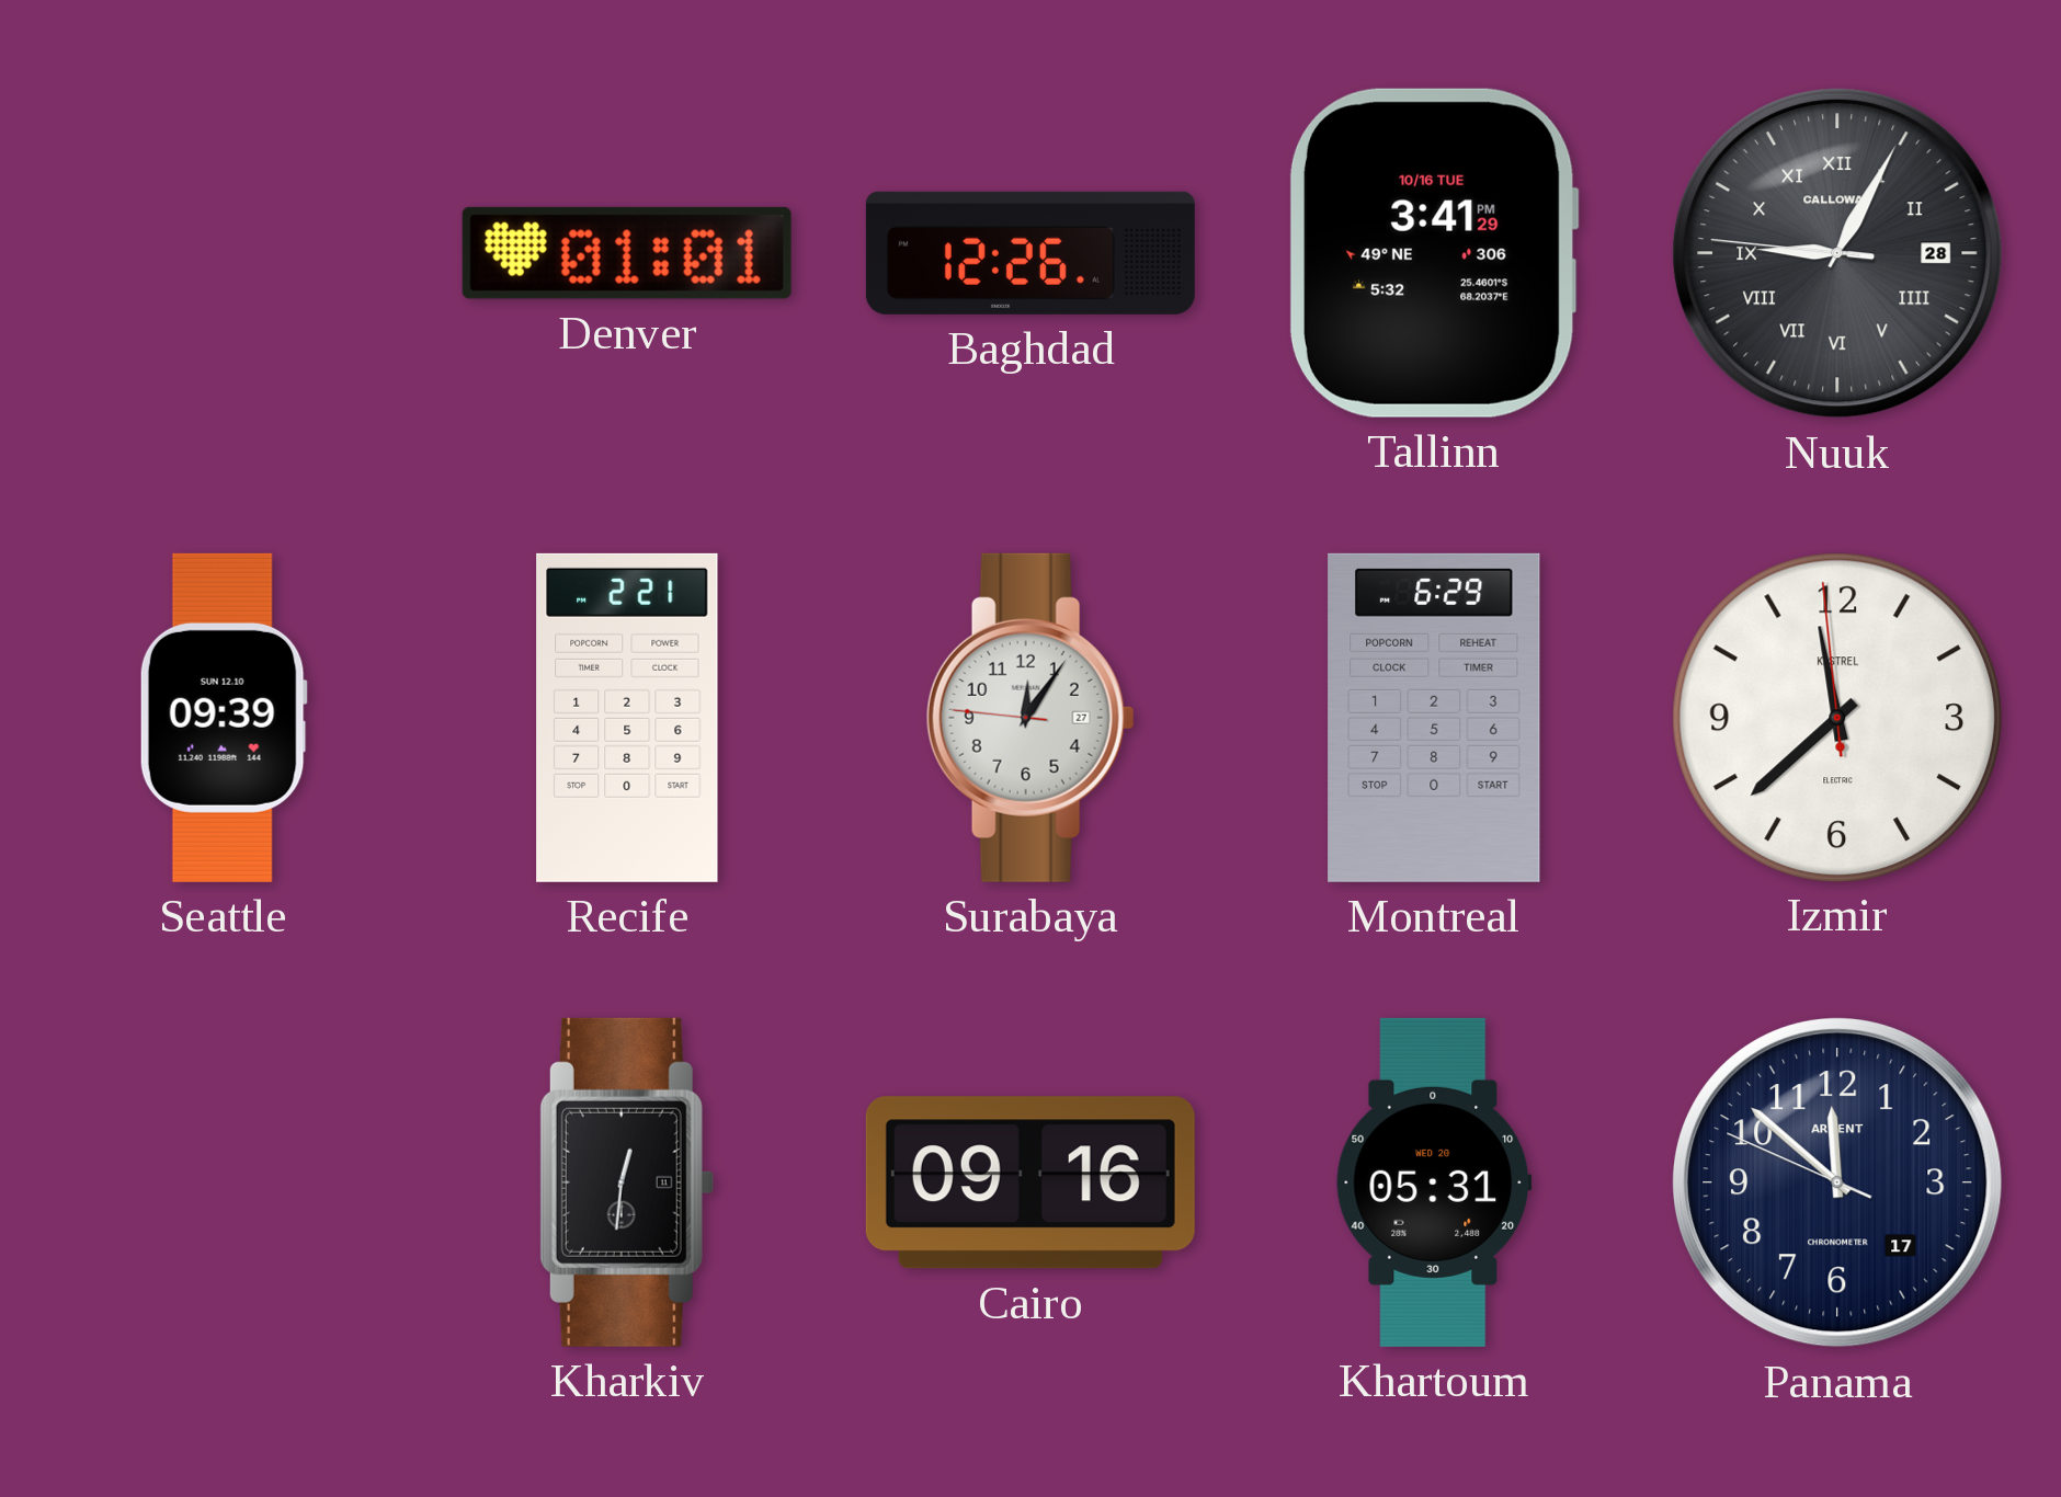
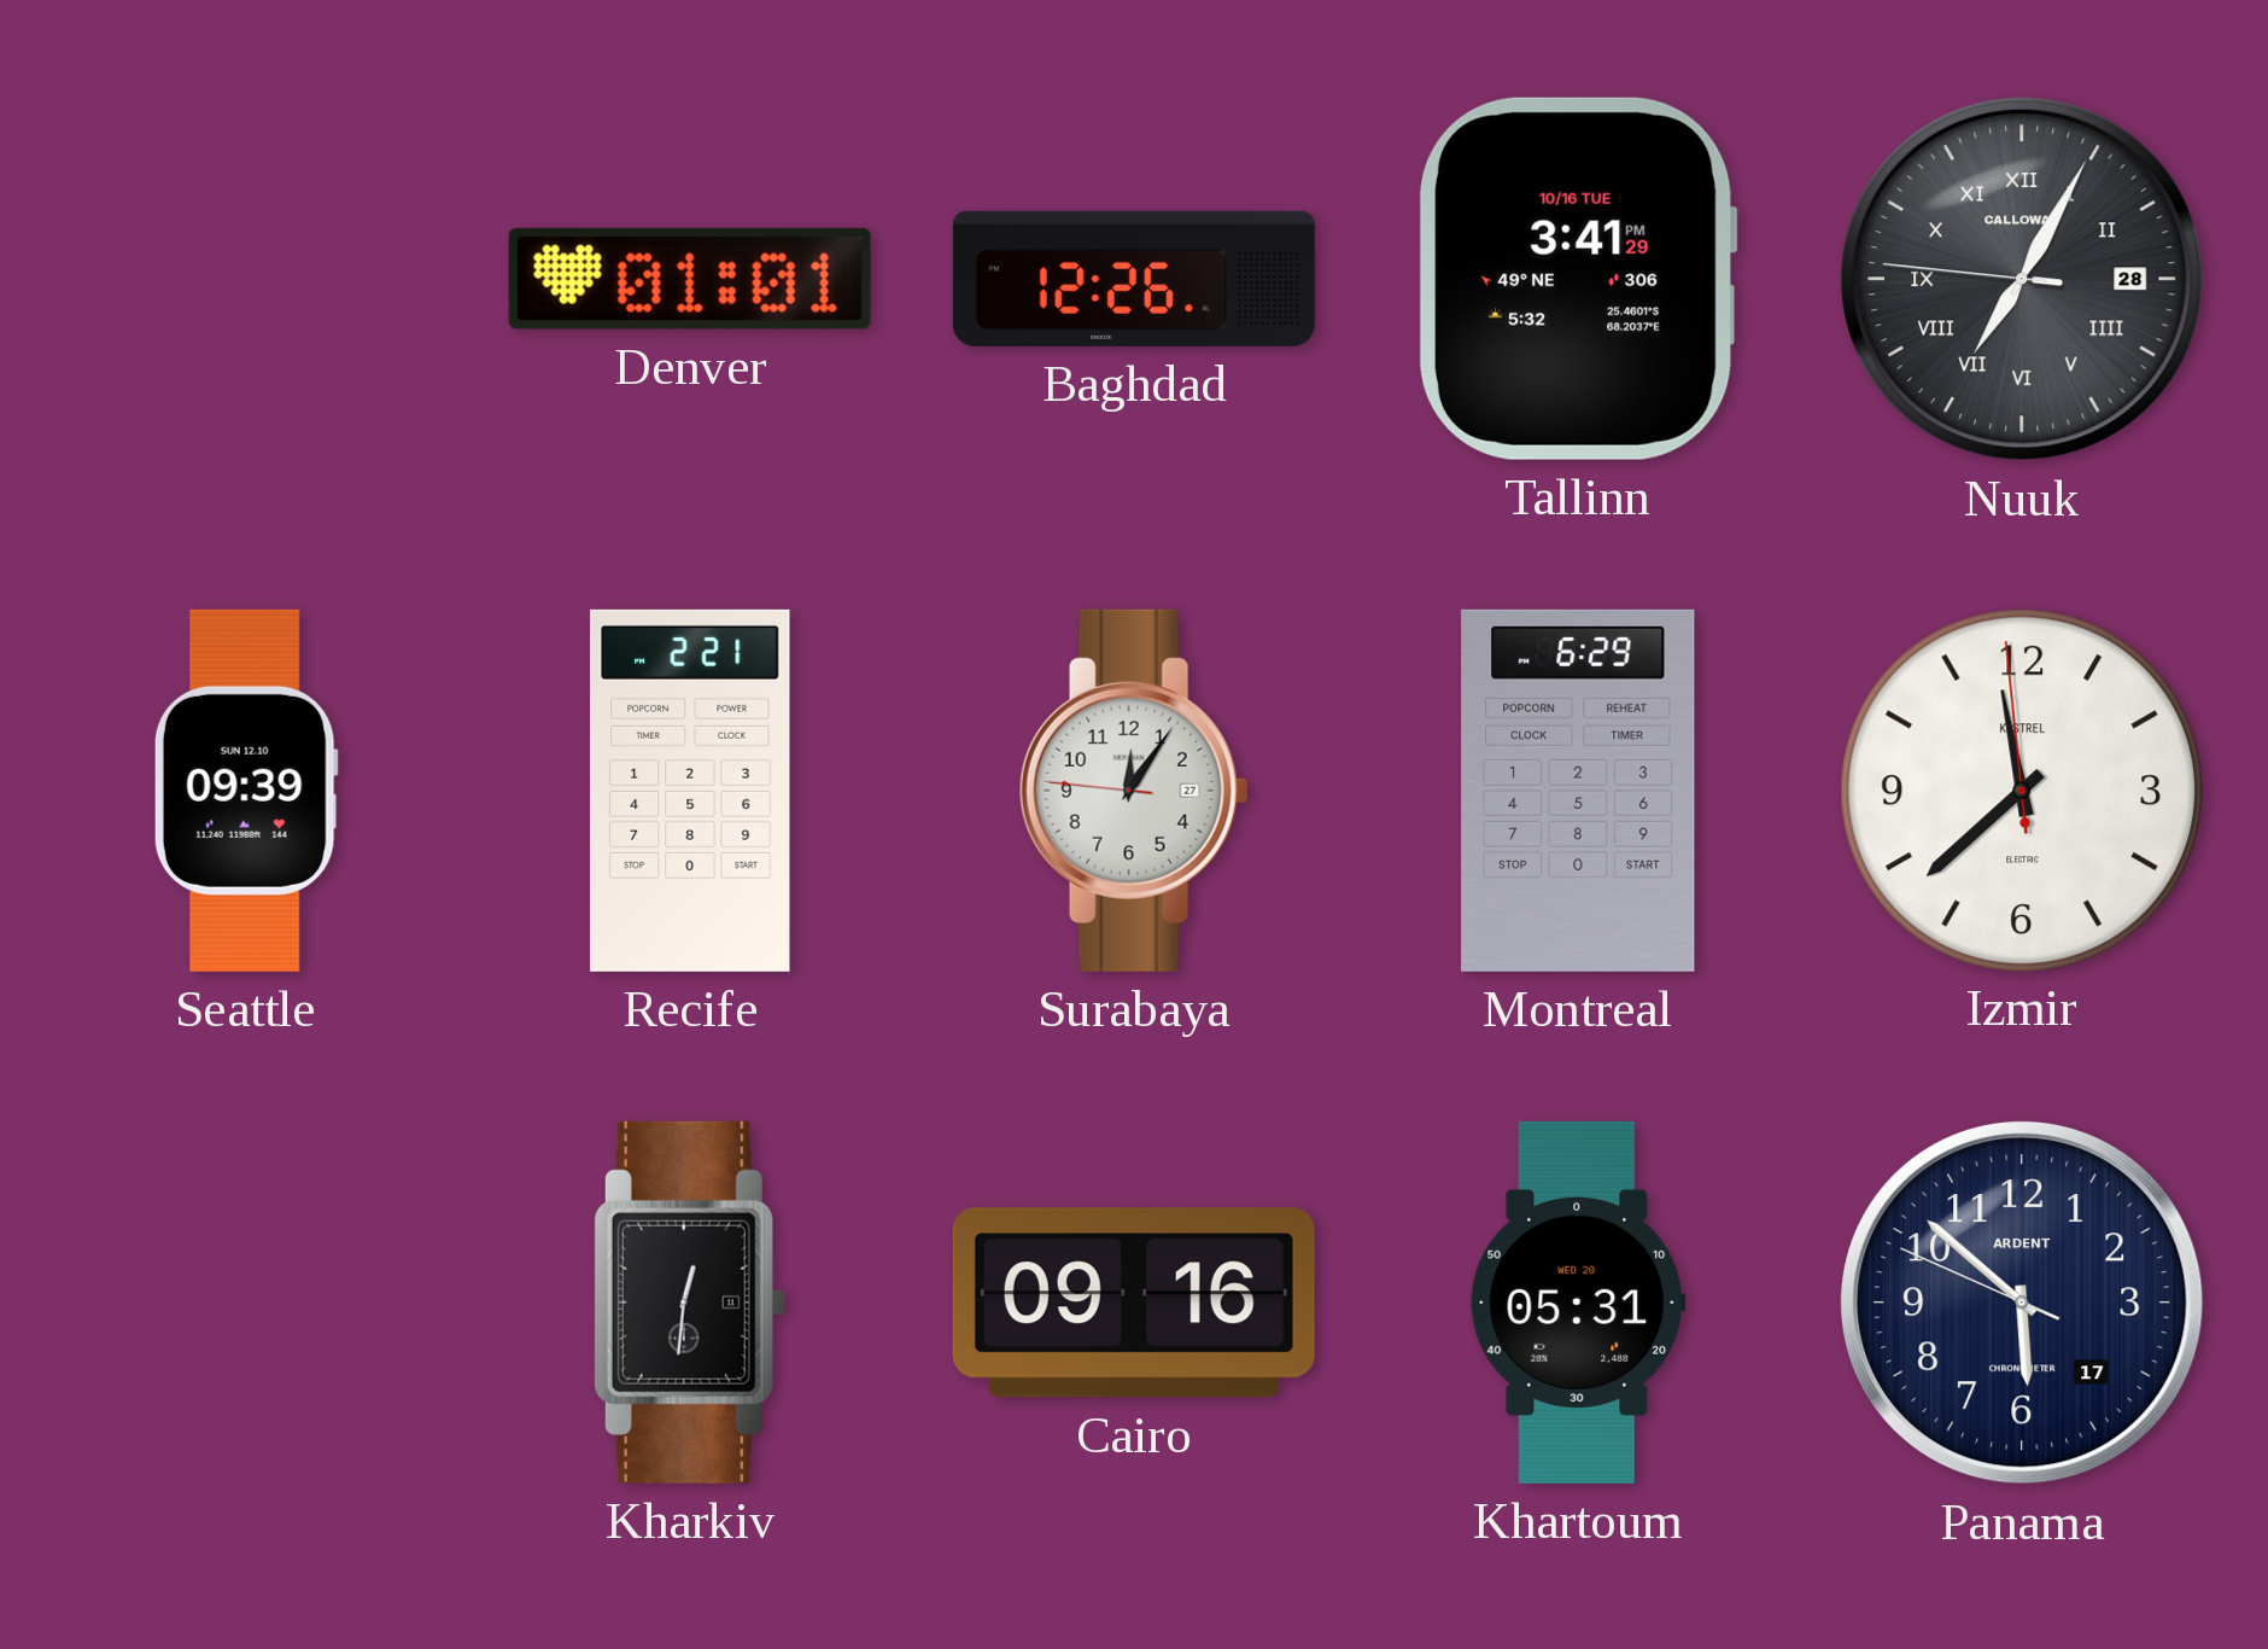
Nuuk: 9:04 -> 7:04 (2022, 279)
Panama: 11:51 -> 5:51 (2022, 1303)
